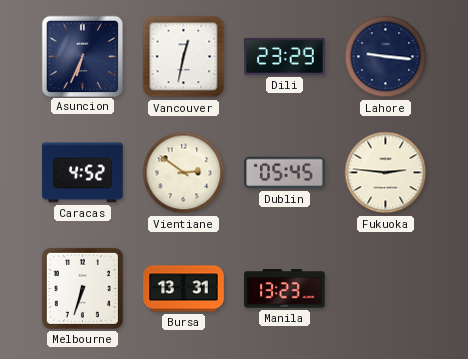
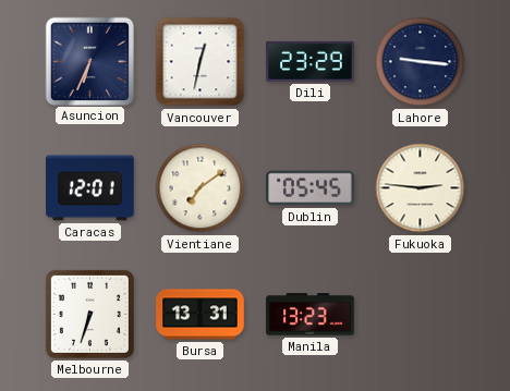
Caracas: 4:52 -> 12:01 (90, 188)
Vientiane: 2:51 -> 7:09 (201, 188)
